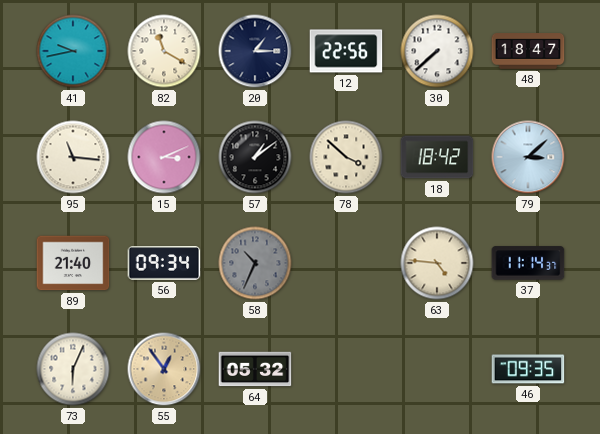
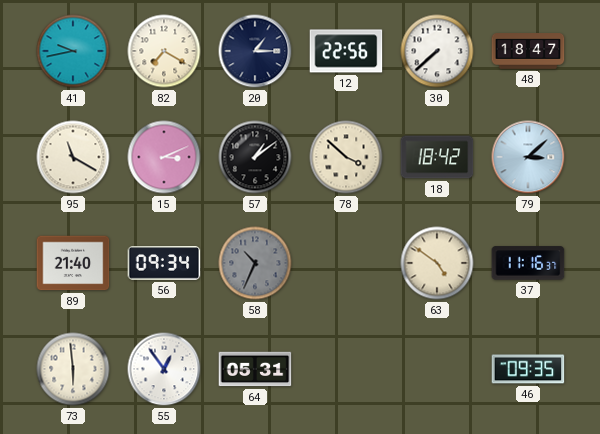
82: 11:20 -> 7:20 (164, 51)
95: 11:16 -> 11:20 (73, 157)
63: 4:46 -> 4:51 (437, 263)
37: 11:14 -> 11:16 (528, 263)
73: 6:04 -> 5:59 (73, 369)
55 dial: champagne -> white (164, 369)
64: 05:32 -> 05:31 (255, 369)
